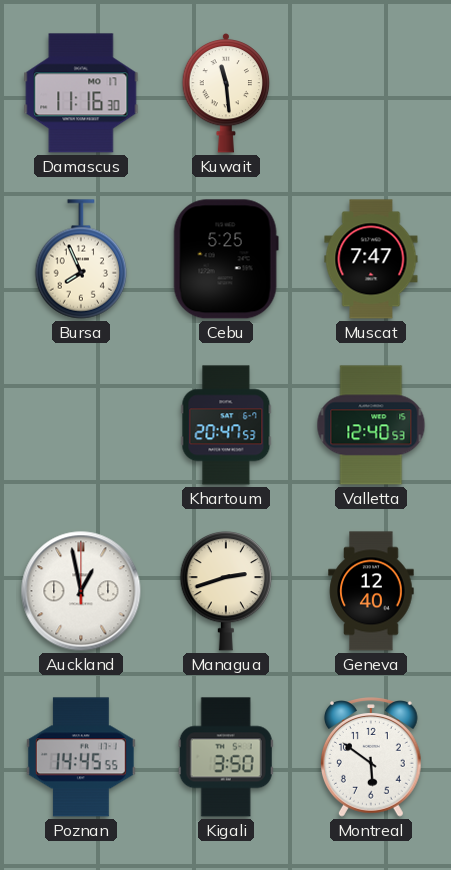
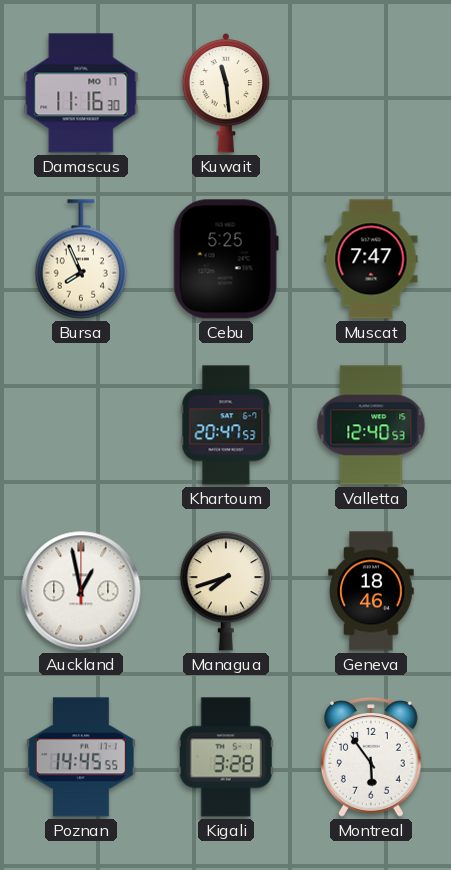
Managua: 2:42 -> 7:42 (226, 591)
Geneva: 12:40 -> 18:46 (371, 591)
Kigali: 3:50 -> 3:28 (226, 757)
Montreal: 5:51 -> 5:54 (372, 757)
